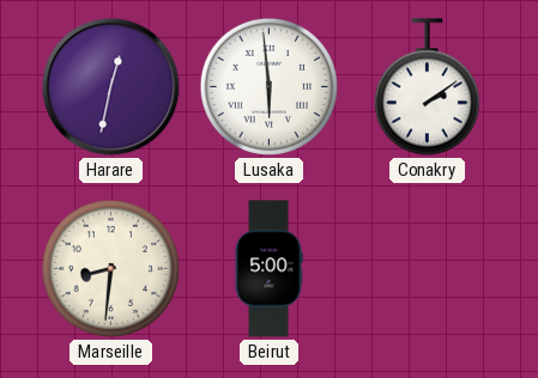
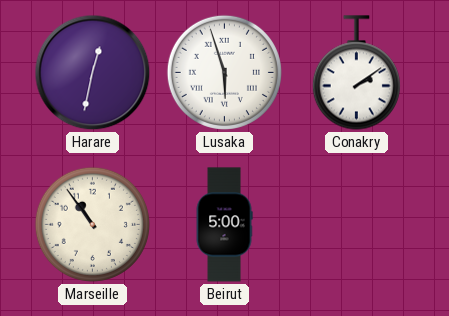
Lusaka: 5:59 -> 5:57 (224, 72)
Marseille: 8:31 -> 10:54 (92, 224)
